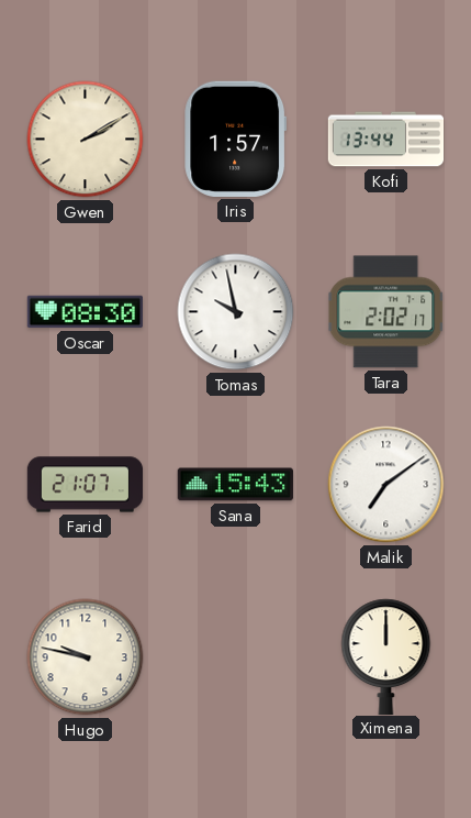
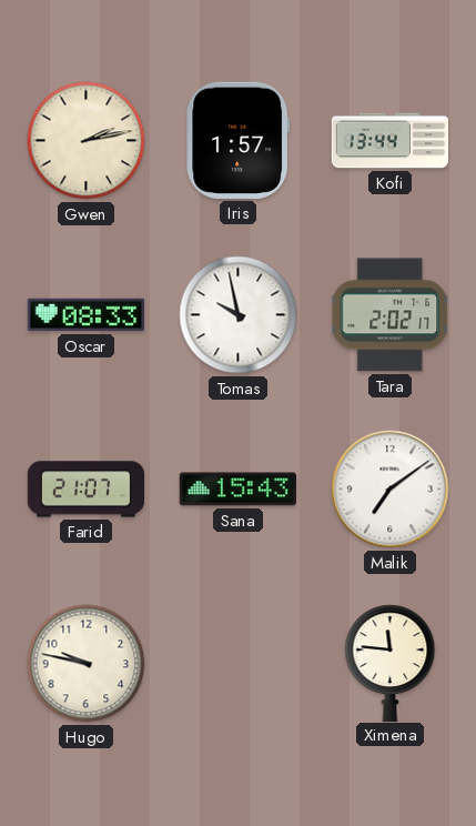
Gwen: 2:10 -> 2:13 (87, 141)
Oscar: 08:30 -> 08:33 (85, 315)
Ximena: 12:00 -> 11:46 (391, 663)
